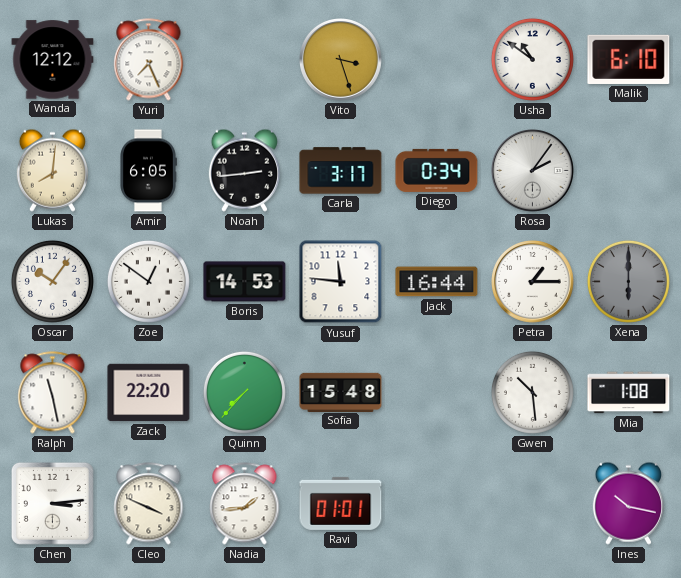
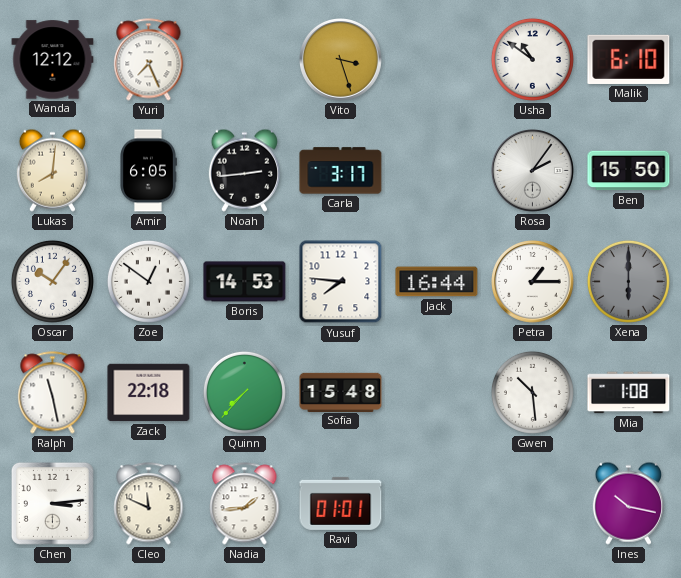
Diego: 0:34 -> none (437, 170)
Ben: none -> 15:50 (629, 171)
Yusuf: 11:46 -> 7:46 (341, 282)
Zack: 22:20 -> 22:18 (149, 393)
Cleo: 3:49 -> 11:49 (149, 504)
